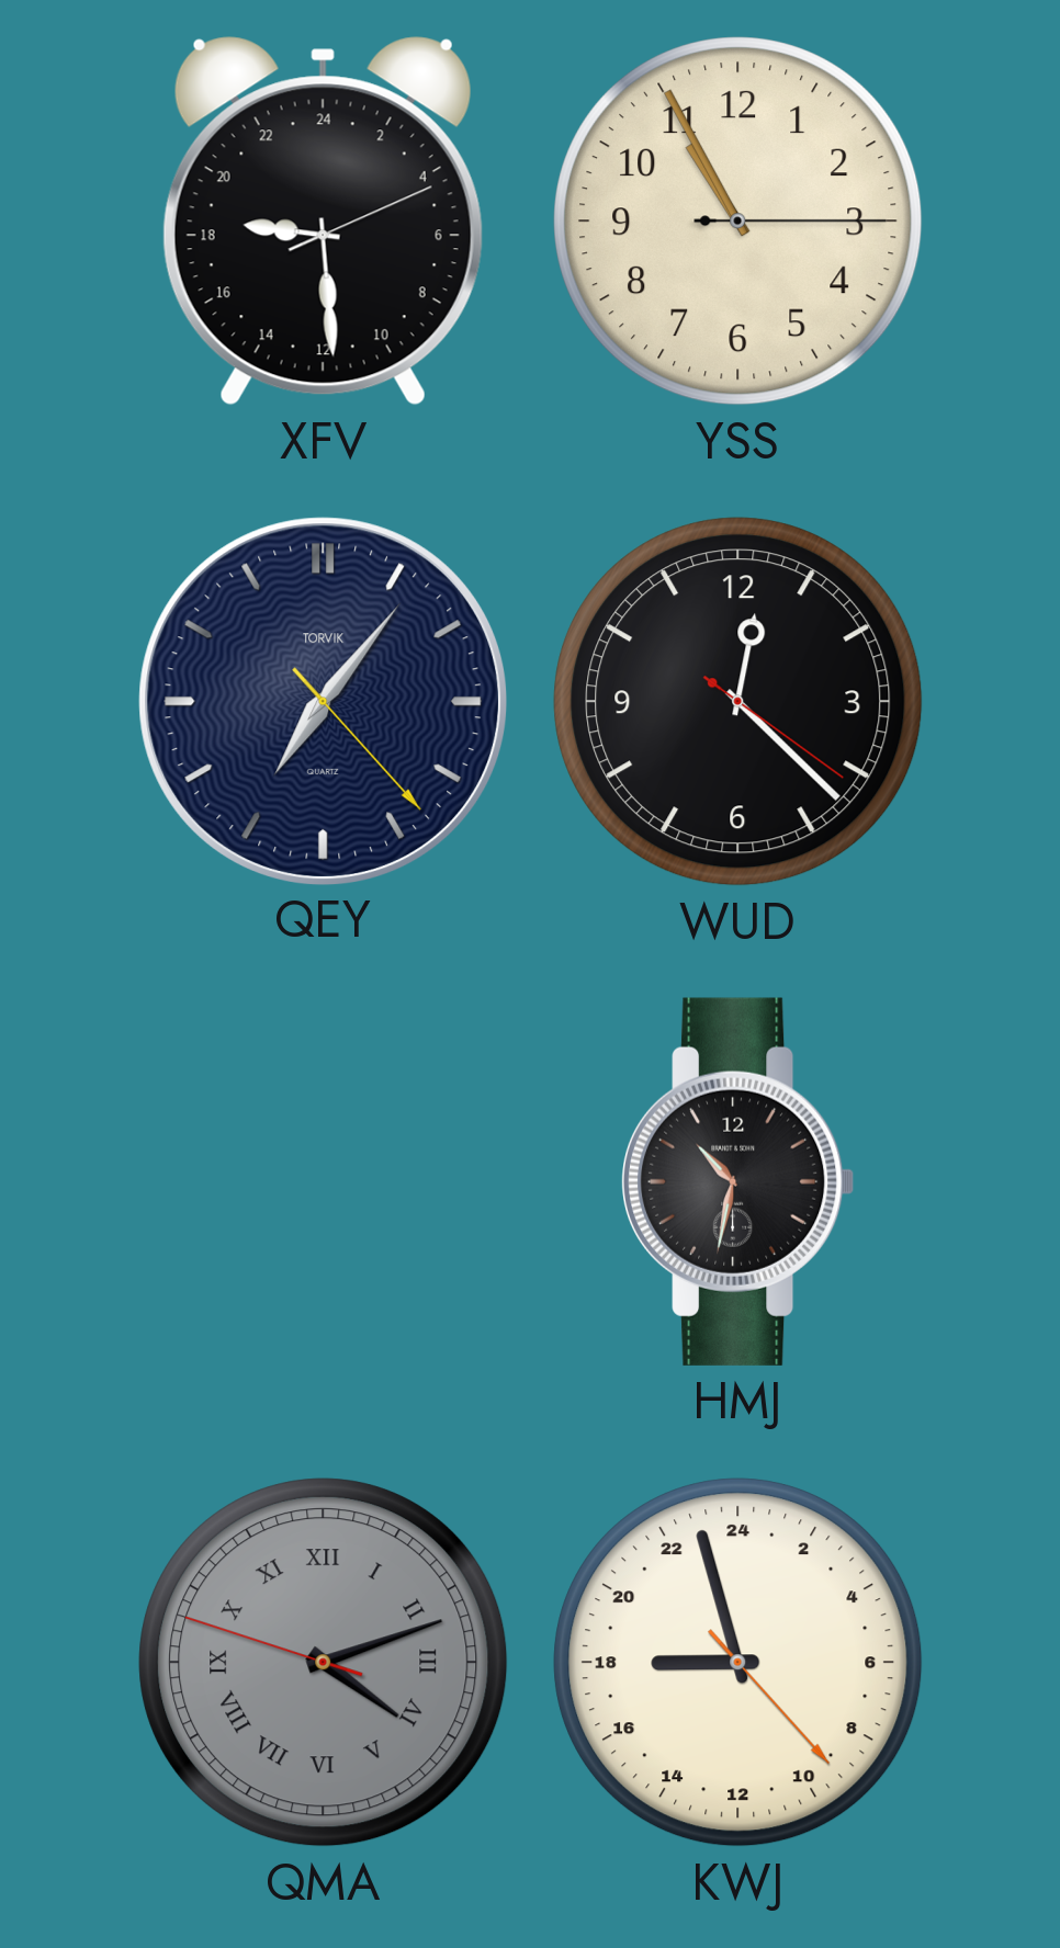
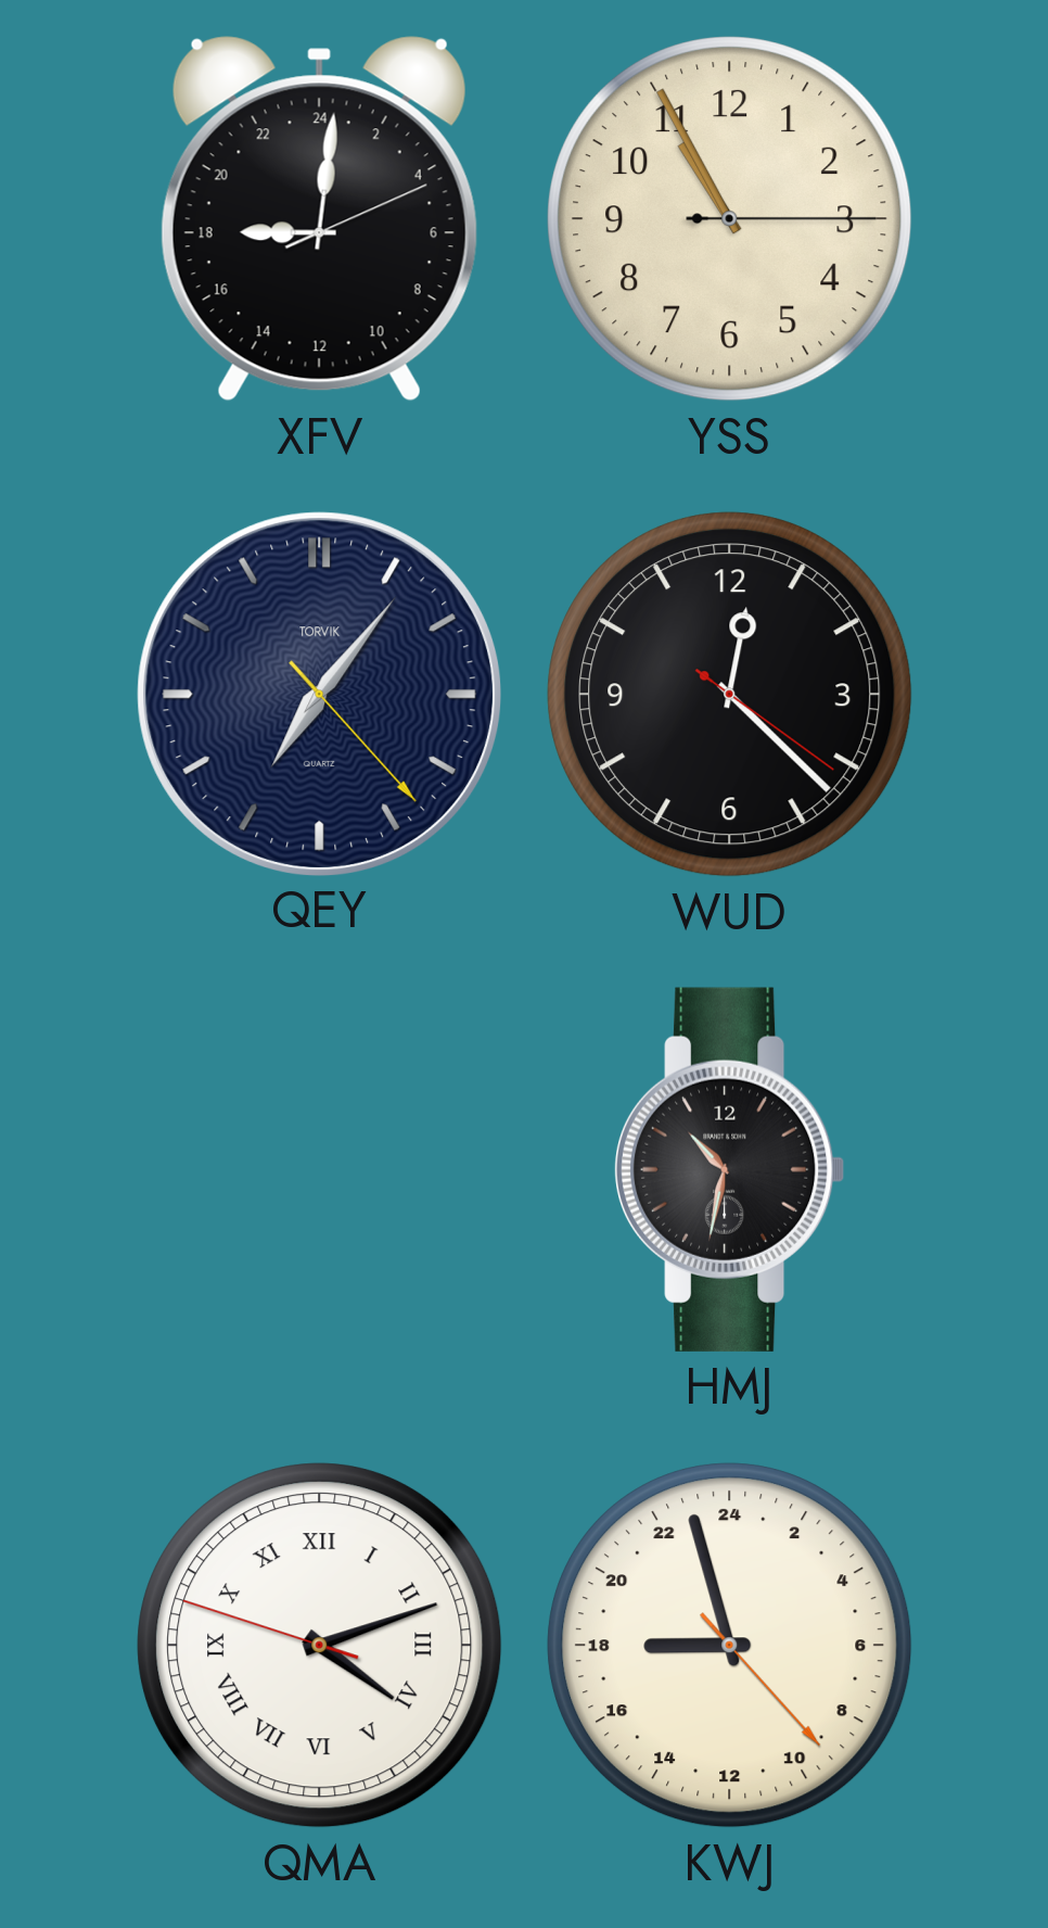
XFV: 18:29 -> 18:01 (319, 219)
QMA dial: grey -> white (320, 1646)
